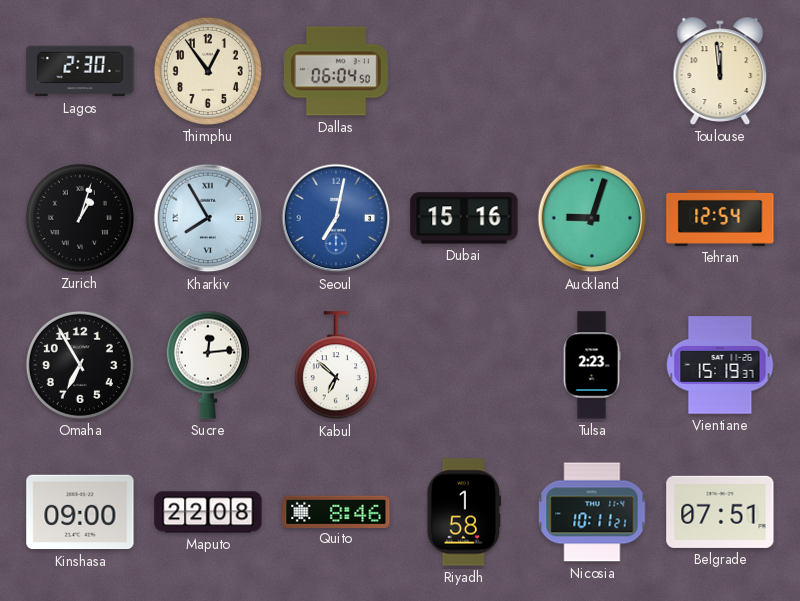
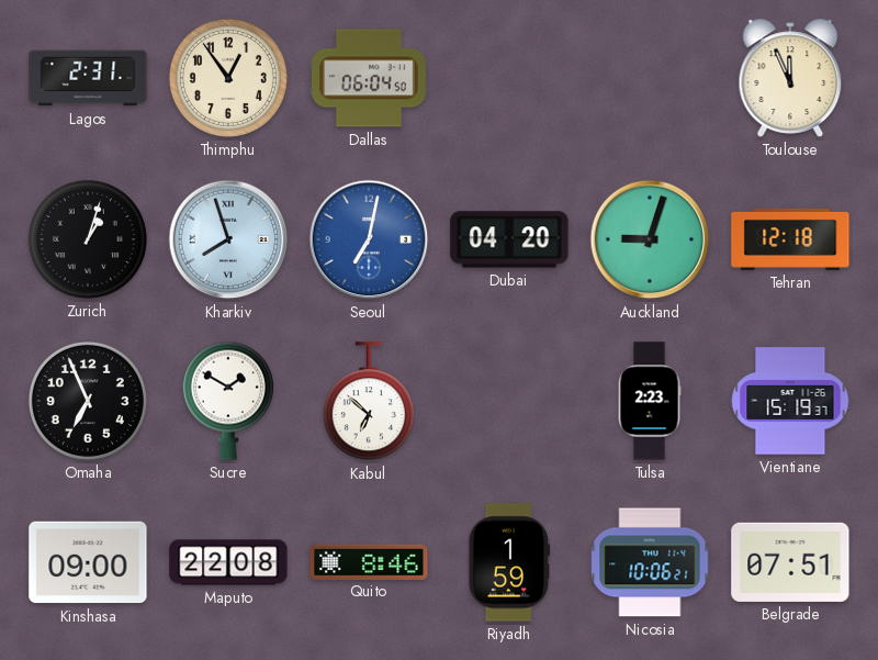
Lagos: 2:30 -> 2:31 (88, 78)
Toulouse: 11:59 -> 11:56 (790, 78)
Kharkiv: 7:55 -> 7:57 (228, 239)
Dubai: 15:16 -> 04:20 (509, 239)
Tehran: 12:54 -> 12:18 (790, 239)
Omaha: 6:55 -> 6:56 (88, 401)
Sucre: 12:14 -> 1:50 (228, 401)
Riyadh: 1:58 -> 1:59 (509, 562)
Nicosia: 10:11 -> 10:06 (650, 562)
